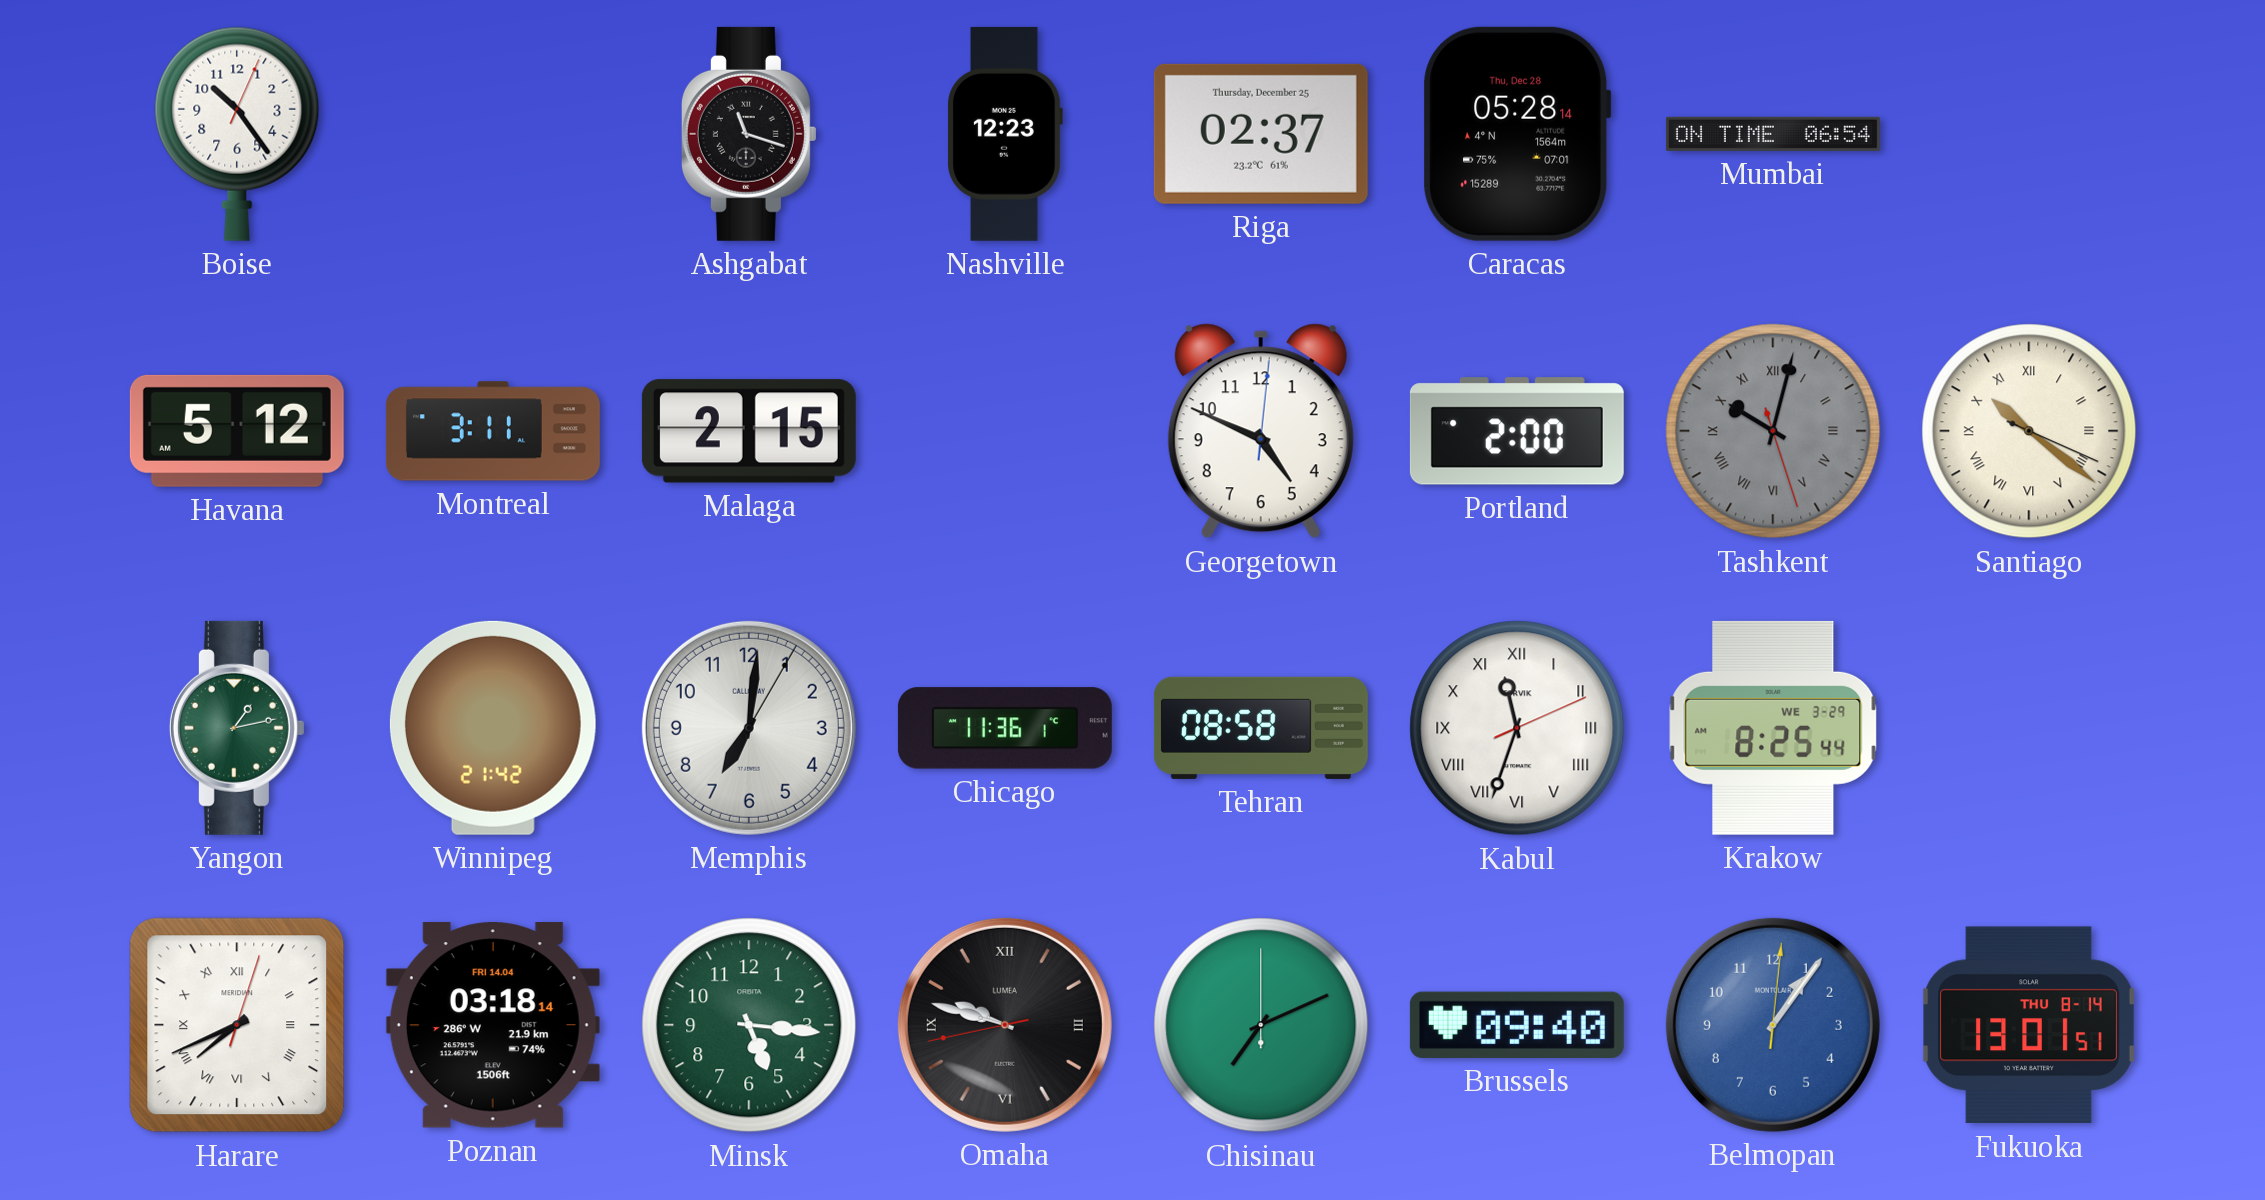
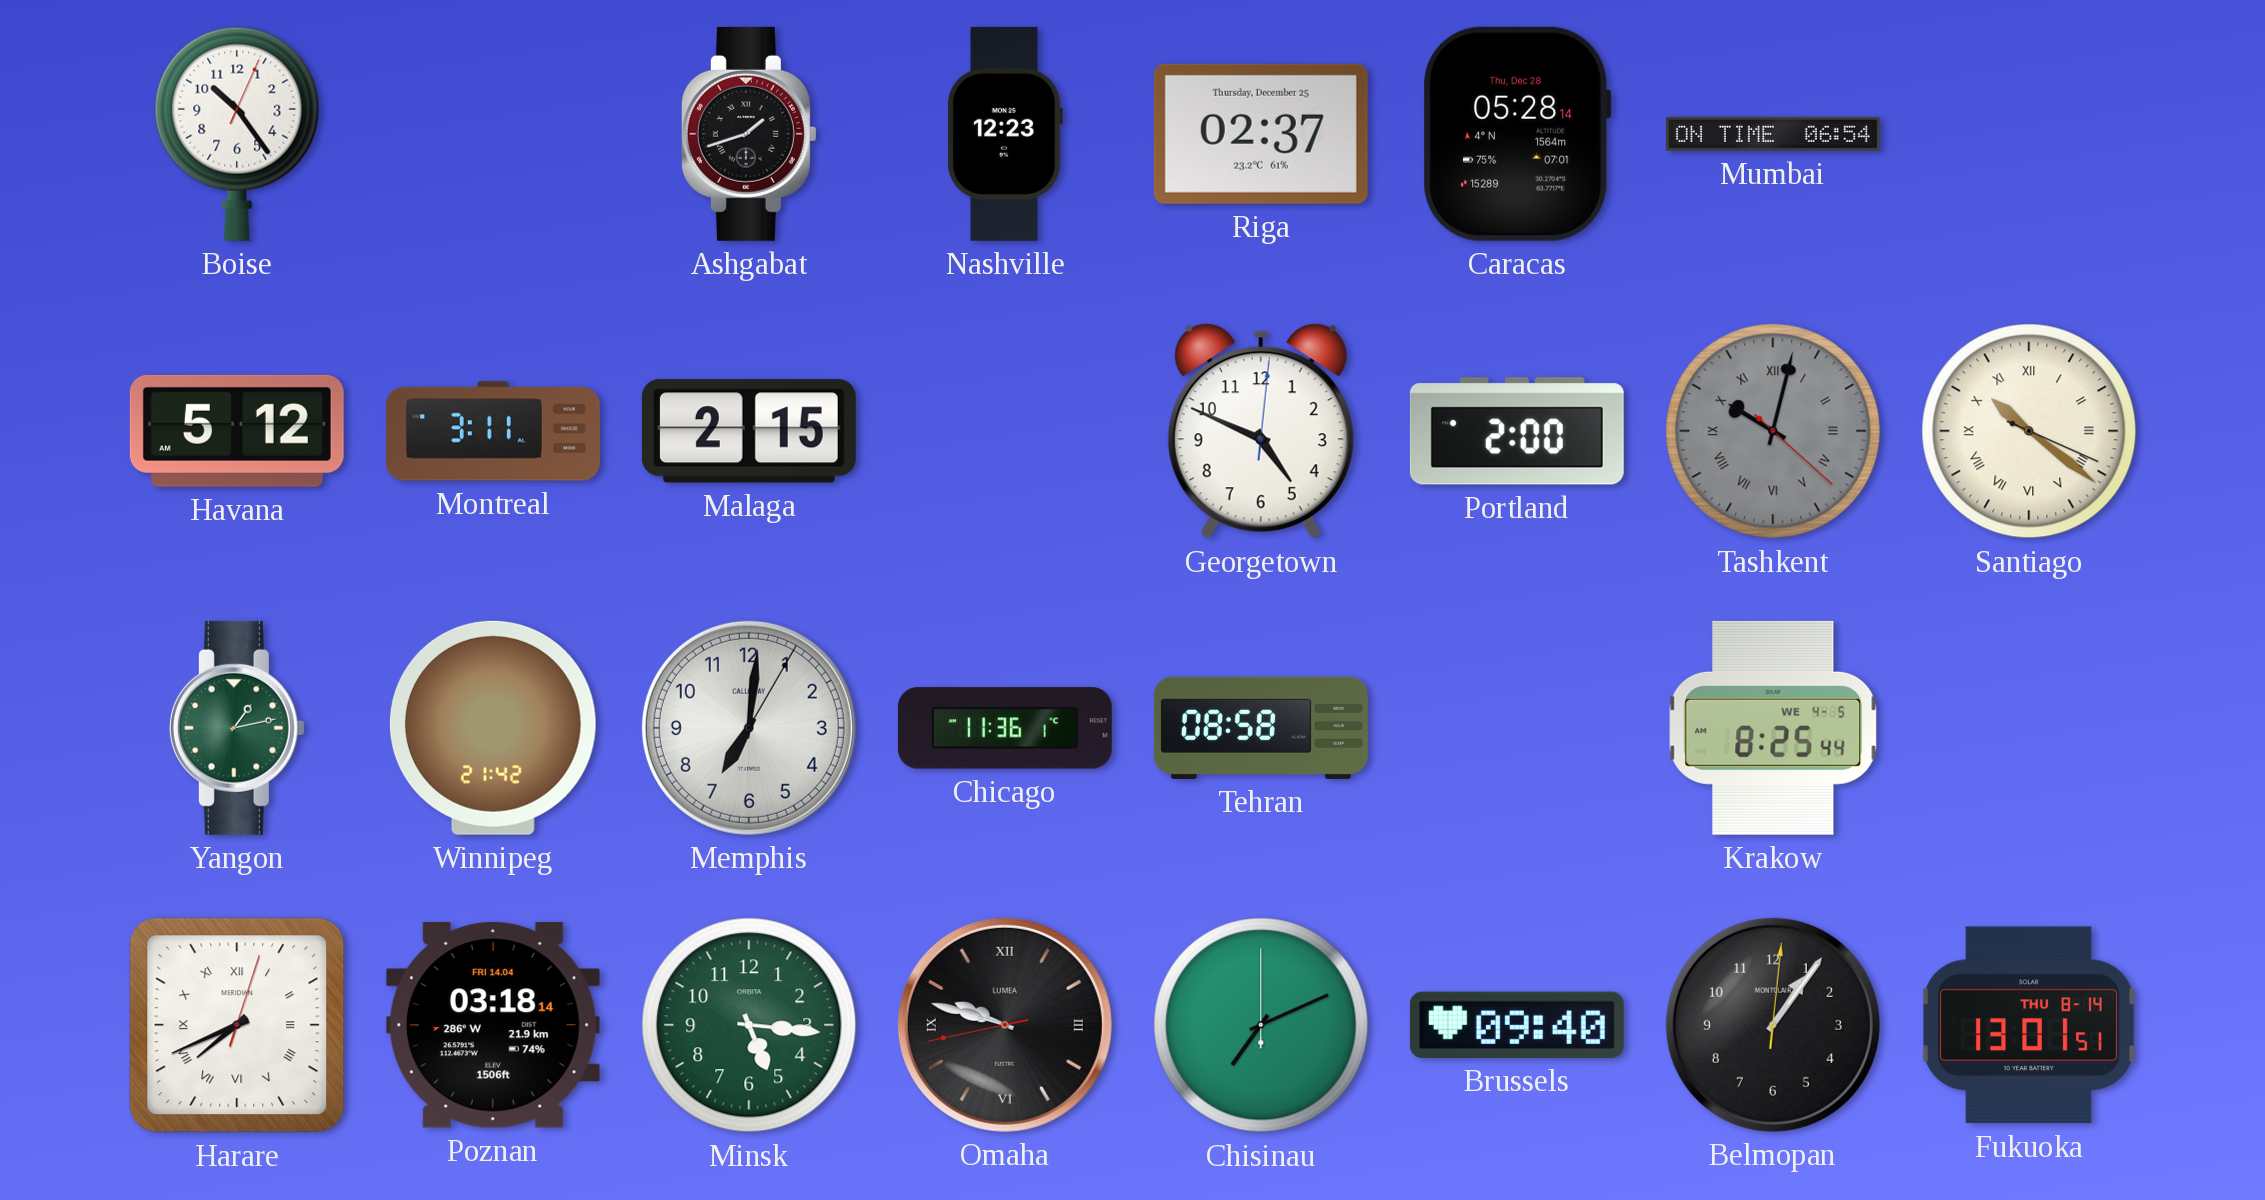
Ashgabat: 11:18 -> 1:42 (749, 134)
Tashkent: 10:02:27 -> 10:02:22 (1773, 431)
Kabul: 11:33 -> none (1517, 728)
Krakow date: WE 3-29 -> WE 4-5 (1773, 728)
Belmopan dial: blue -> black (1773, 1025)
